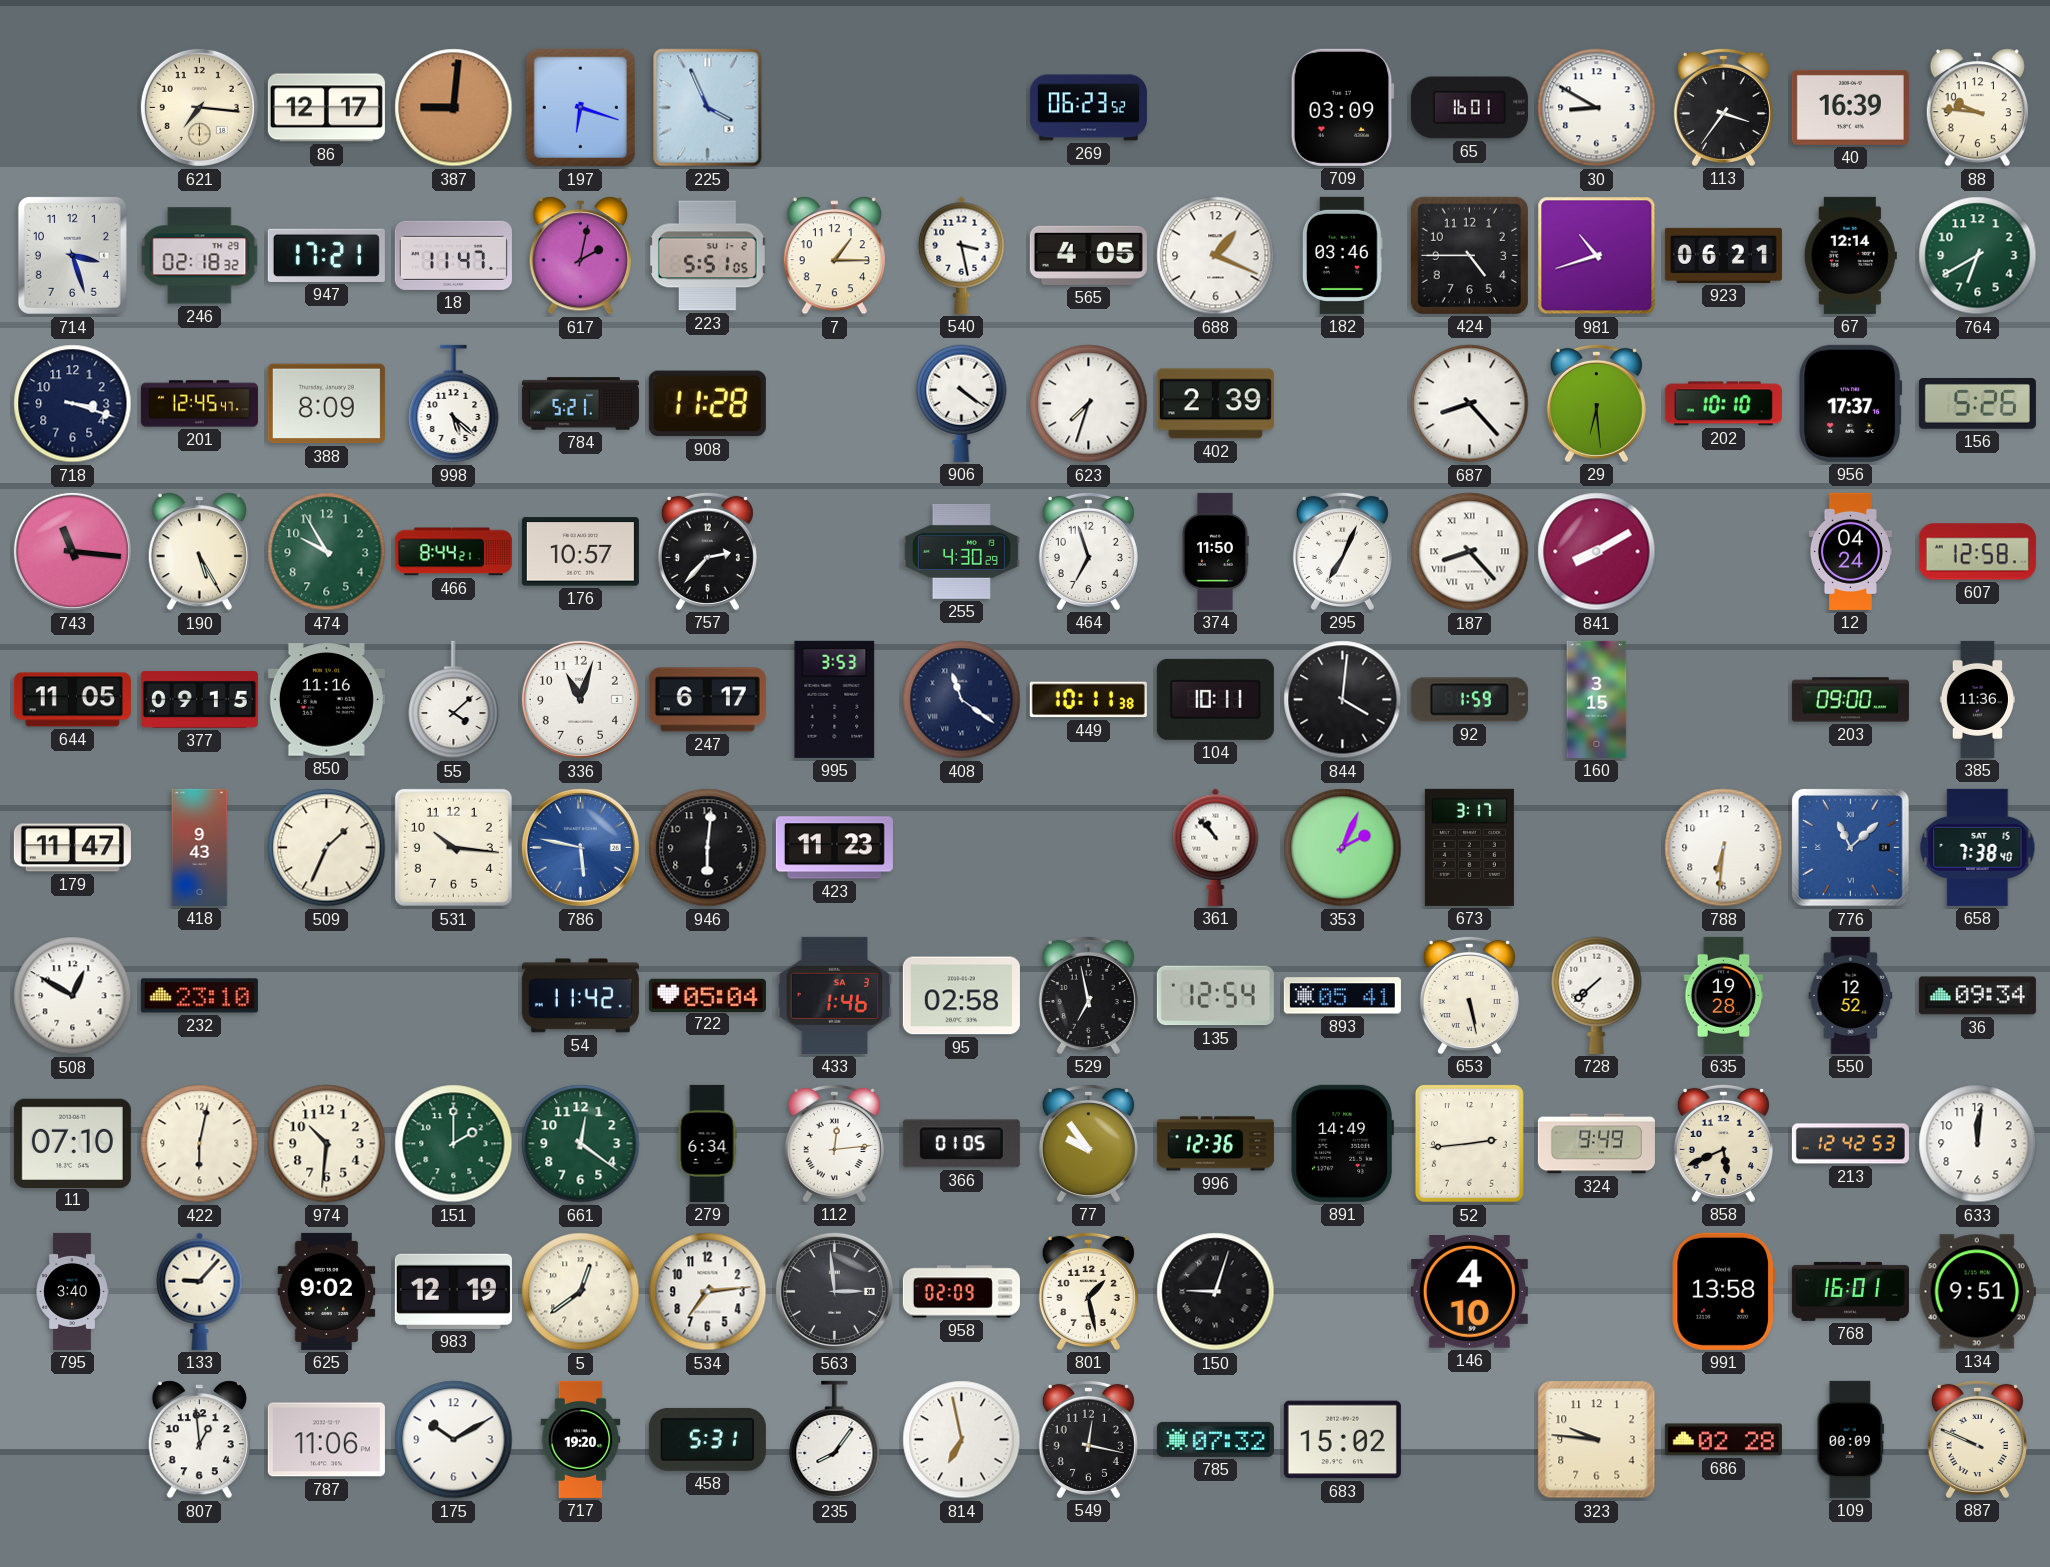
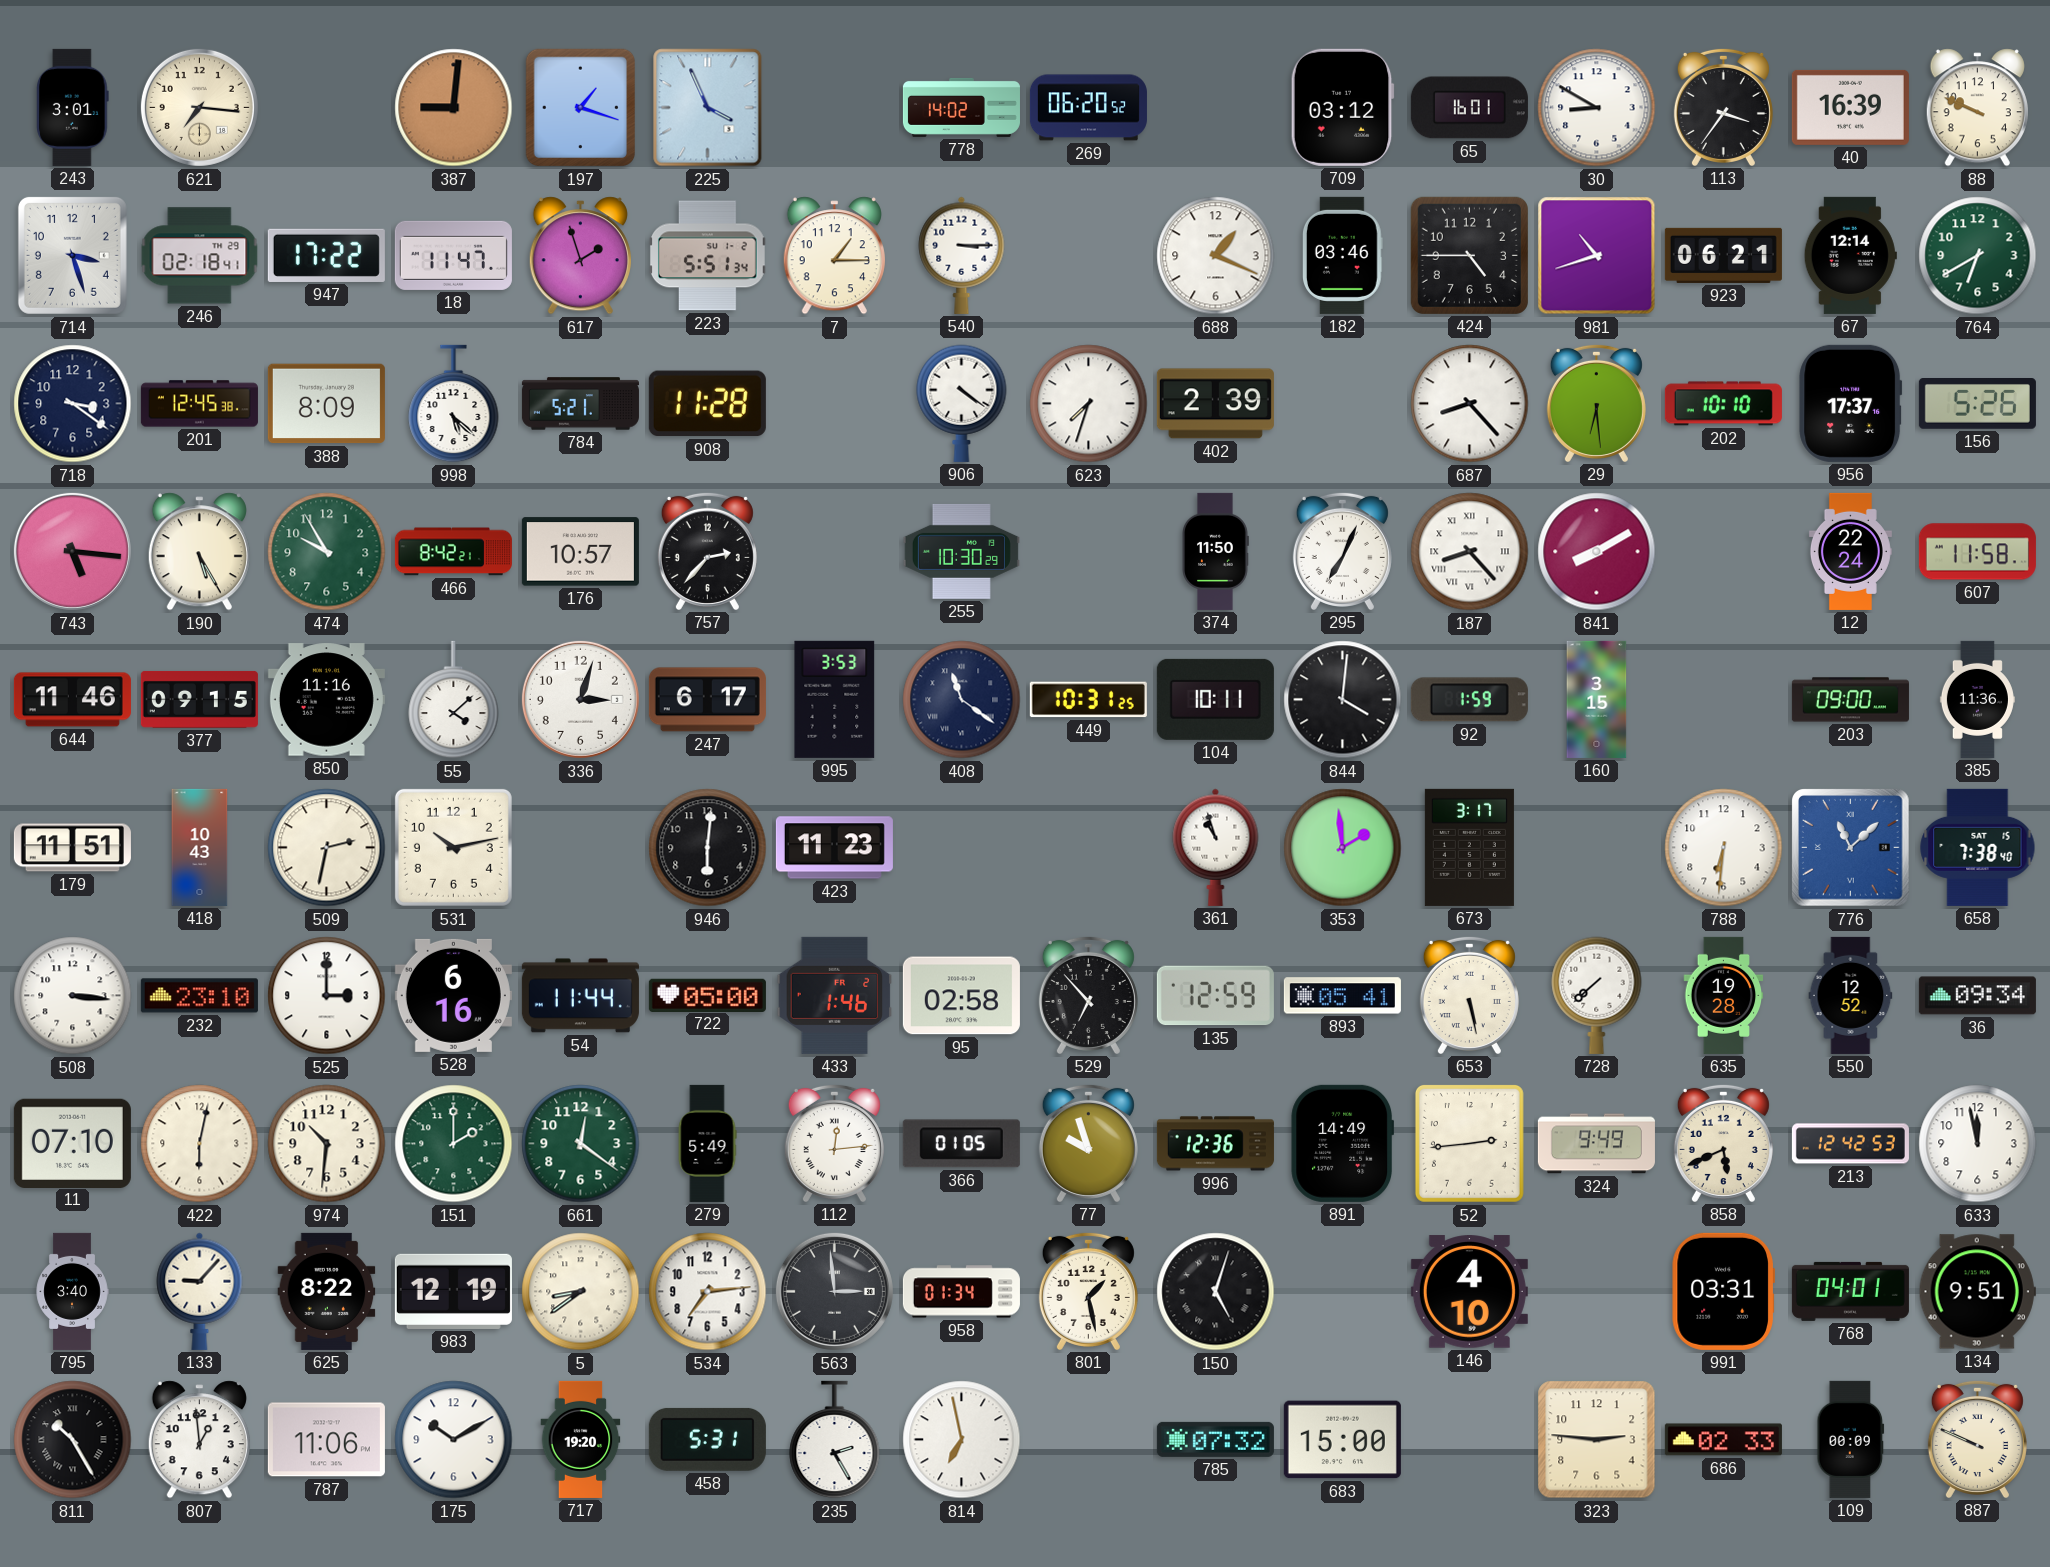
243: none -> 3:01 (73, 107)
86: 12:17 -> none (326, 108)
197: 6:18 -> 1:18 (580, 108)
778: none -> 14:02 (961, 107)
269: 06:23 -> 06:20 (1088, 108)
709: 03:09 -> 03:12 (1342, 107)
88: 9:46 -> 9:49 (1977, 108)
246: 02:18:32 -> 02:18:41 (200, 256)
947: 17:21 -> 17:22 (326, 255)
617: 2:02 -> 1:57 (580, 256)
223: 5:51:05 -> 5:51:34 (707, 256)
540: 3:28 -> 3:15 (962, 255)
565: 4:05 -> none (1088, 255)
718: 3:18 -> 3:21 (73, 404)
201: 12:45:47 -> 12:45:38 (199, 404)
743: 11:16 -> 5:16 (72, 551)
466: 8:44 -> 8:42 (453, 552)
255: 4:30 -> 10:30 (961, 551)
464: 6:57 -> none (1088, 551)
12: 04:24 -> 22:24 (1850, 551)
607: 12:58 -> 11:58 (1977, 552)
644: 11:05 -> 11:46 (72, 700)
336: 11:03 -> 3:03 (580, 699)
449: 10:11 -> 10:31 (1088, 700)
179: 11:47 -> 11:51 (72, 848)
418: 9:43 -> 10:43 (200, 847)
509: 1:34 -> 2:32 (327, 848)
531: 10:16 -> 10:13 (453, 847)
786: 5:47 -> none (580, 847)
361: 10:53 -> 10:57 (1216, 847)
353: 2:04 -> 1:59 (1343, 848)
508: 12:50 -> 3:16 (73, 996)
525: none -> 3:00 (327, 996)
528: none -> 6:16 (453, 995)
54: 11:42 -> 11:44 (580, 996)
722: 05:04 -> 05:00 (707, 995)
433 date: SA 3 -> FR 2 (835, 995)
529: 6:58 -> 6:53 (1088, 995)
135: 12:54 -> 12:59 (1215, 996)
279: 6:34 -> 5:49 (707, 1143)
77: 9:54 -> 9:57 (1088, 1143)
633: 12:01 -> 11:58 (1978, 1144)
625: 9:02 -> 8:22 (327, 1291)
5: 12:39 -> 8:39 (581, 1292)
958: 02:09 -> 01:34 (961, 1292)
150: 9:03 -> 5:03 (1216, 1292)
991: 13:58 -> 03:31 (1723, 1291)
768: 16:01 -> 04:01 (1850, 1291)
811: none -> 10:25 (73, 1440)
235: 8:06 -> 2:25 (835, 1440)
549: 12:17 -> none (1088, 1439)
683: 15:02 -> 15:00 (1342, 1440)
323: 9:46 -> 2:46 (1597, 1440)
686: 02:28 -> 02:33 (1723, 1440)
